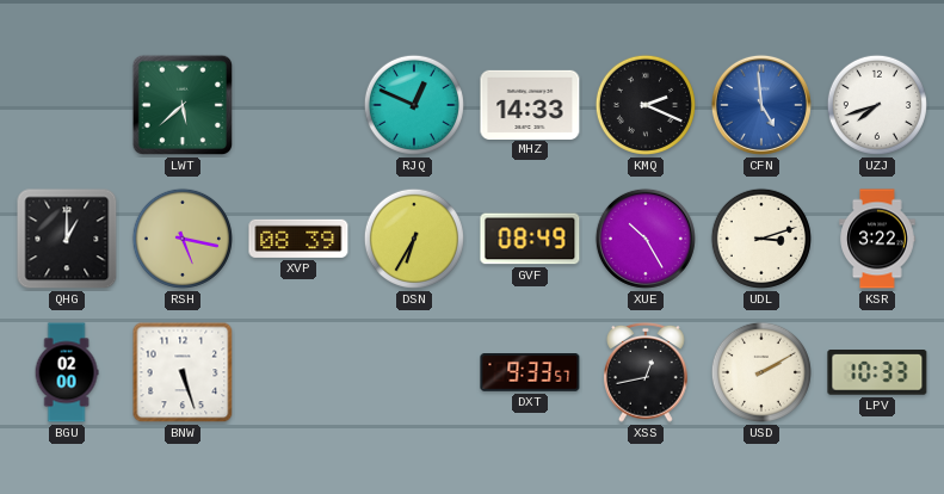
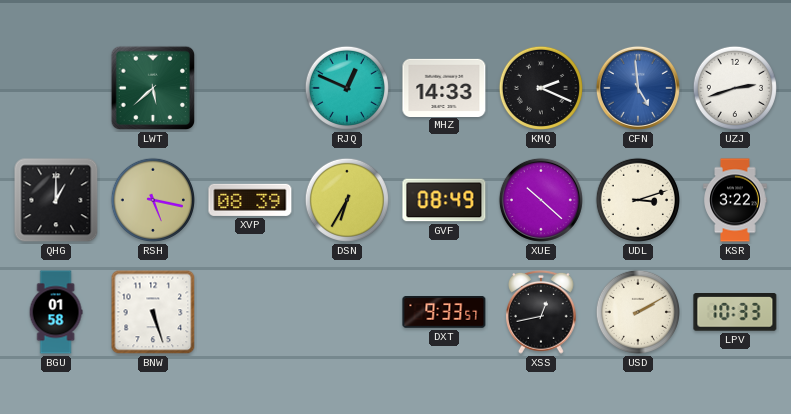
UZJ: 7:42 -> 2:42 (735, 88)
XUE: 10:25 -> 10:22 (541, 200)
BGU: 02:00 -> 01:58 (56, 312)
